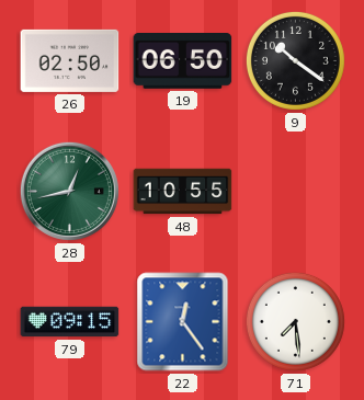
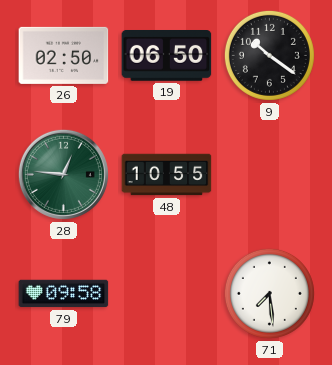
28: 12:43 -> 12:46 (63, 174)
79: 09:15 -> 09:58 (64, 294)
22: 12:24 -> none (183, 322)
